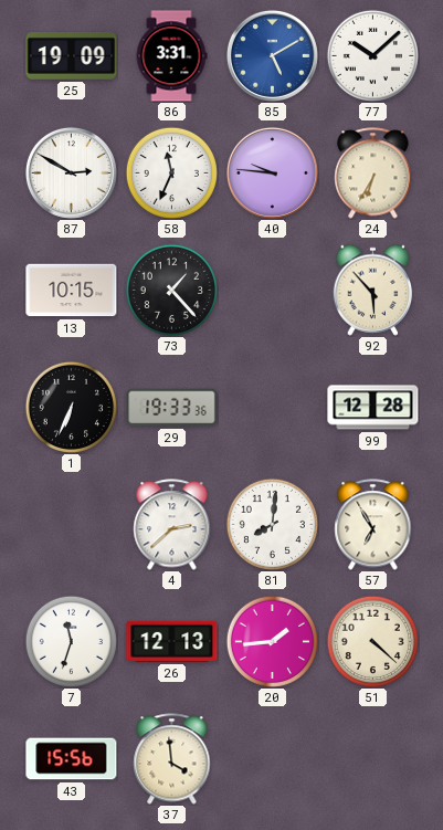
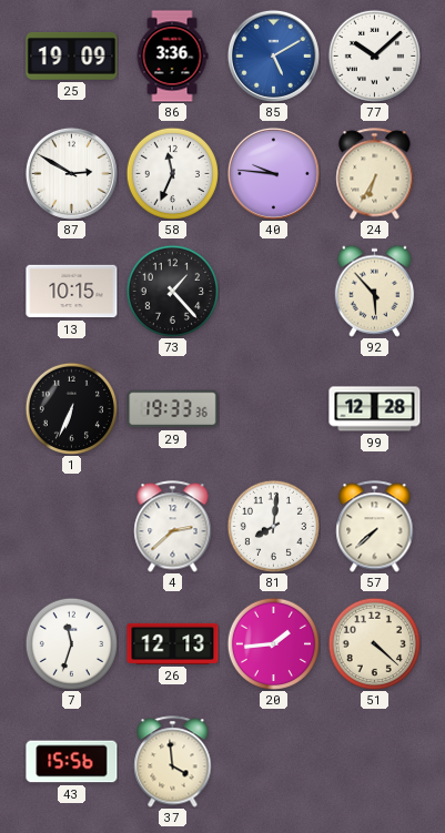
86: 3:31 -> 3:36 (172, 57)
57: 6:55 -> 7:38 (375, 527)
